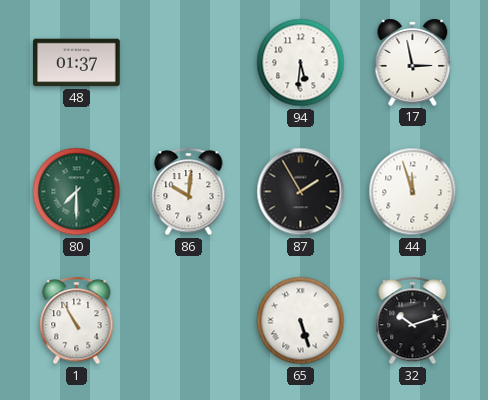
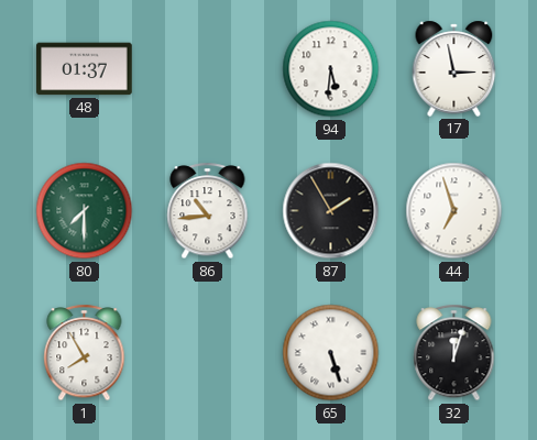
86: 10:01 -> 10:44 (208, 211)
44: 11:57 -> 6:57 (454, 211)
1: 10:55 -> 7:55 (85, 353)
32: 10:12 -> 12:03 (454, 353)
